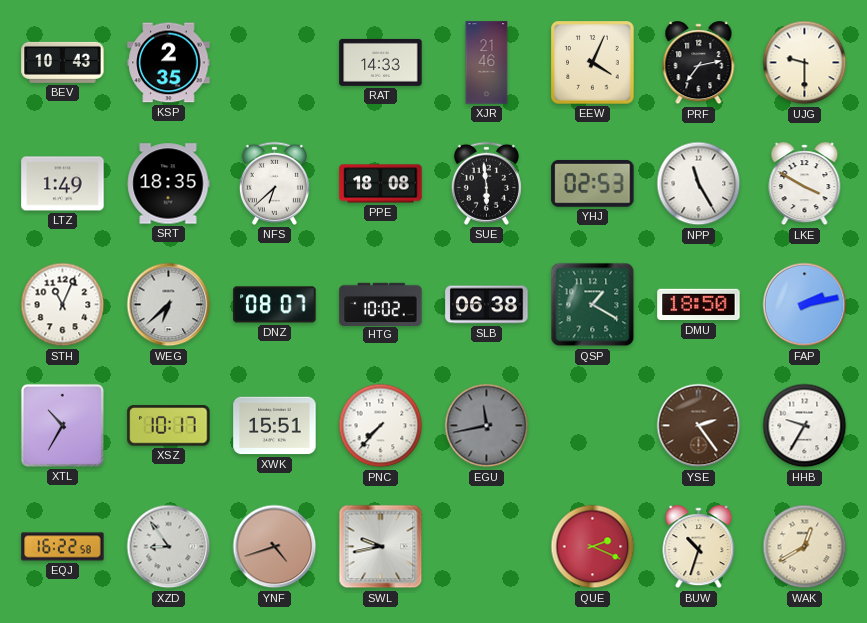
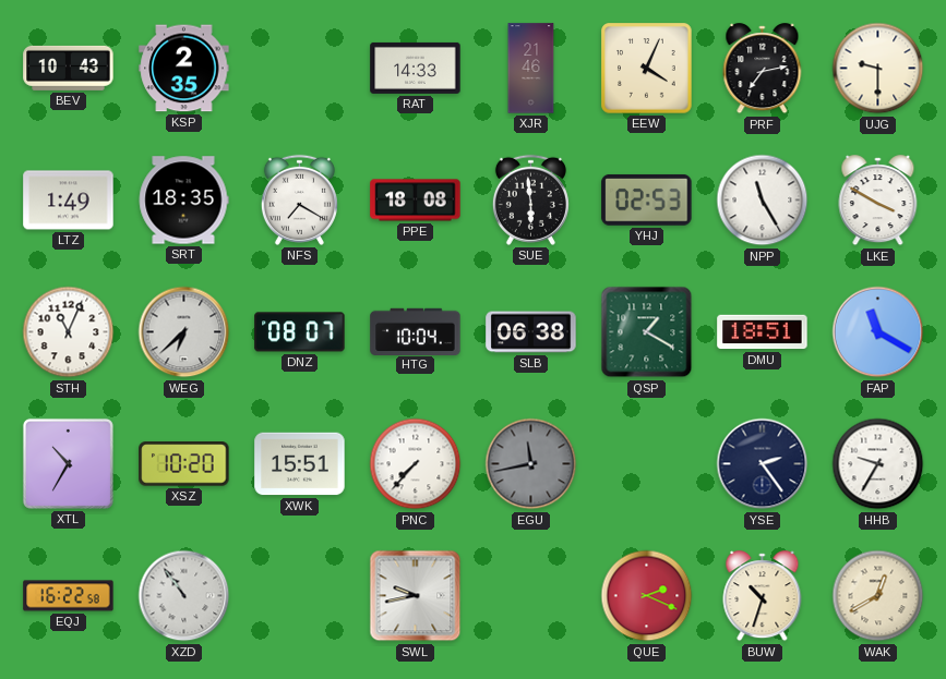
NFS: 6:38 -> 7:20 (299, 199)
HTG: 10:02 -> 10:04 (416, 331)
DMU: 18:50 -> 18:51 (763, 332)
FAP: 2:13 -> 11:20 (878, 332)
XSZ: 10:17 -> 10:20 (184, 464)
YSE dial: brown -> navy (763, 464)
XZD: 8:54 -> 10:54 (184, 596)
YNF: 4:42 -> none (275, 547)
